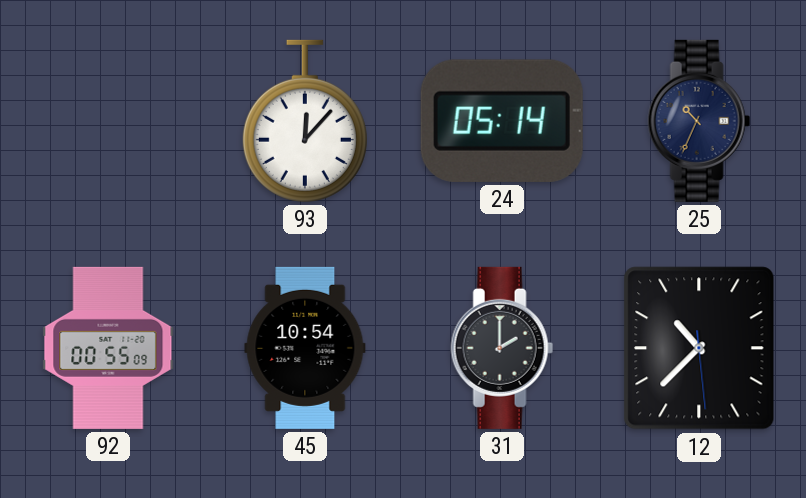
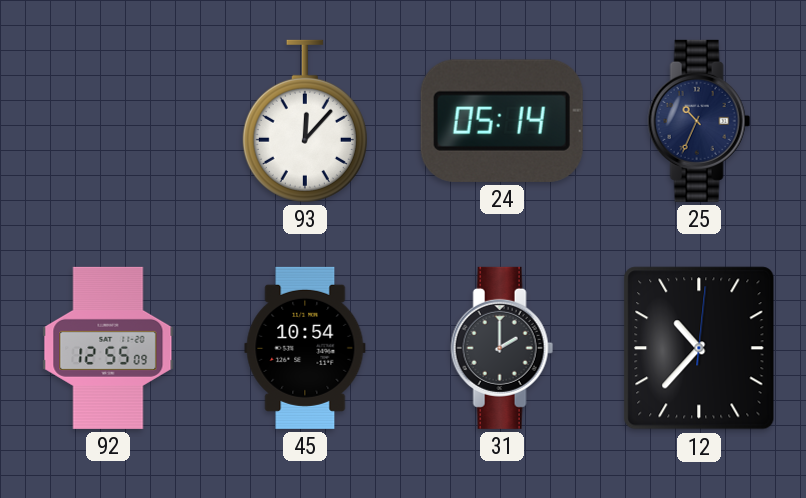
92: 00:55 -> 12:55 (108, 348)
12: 10:37:29 -> 10:37:01 (699, 348)
